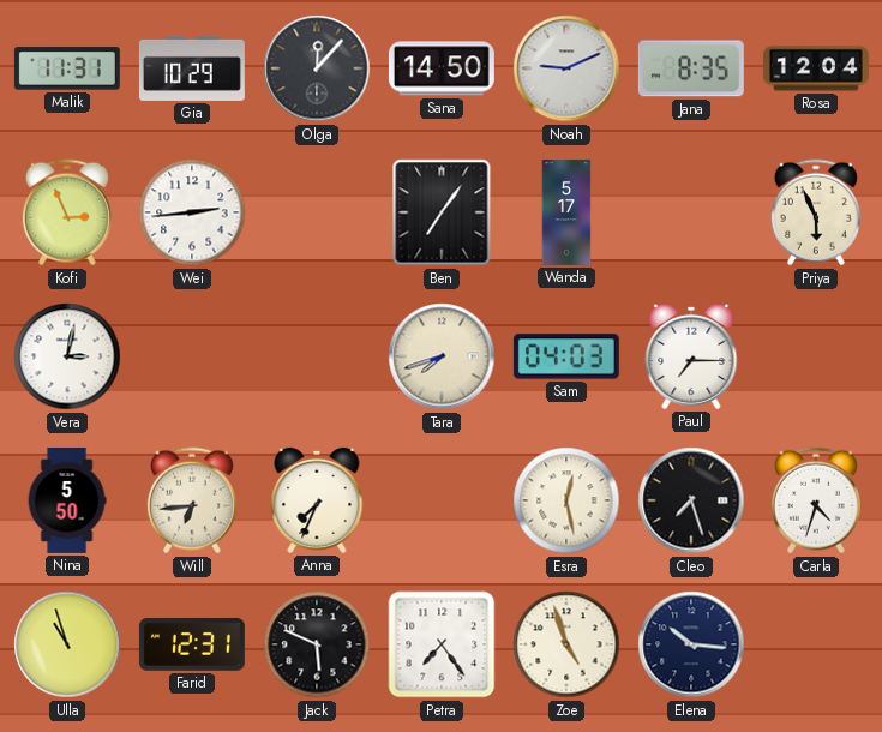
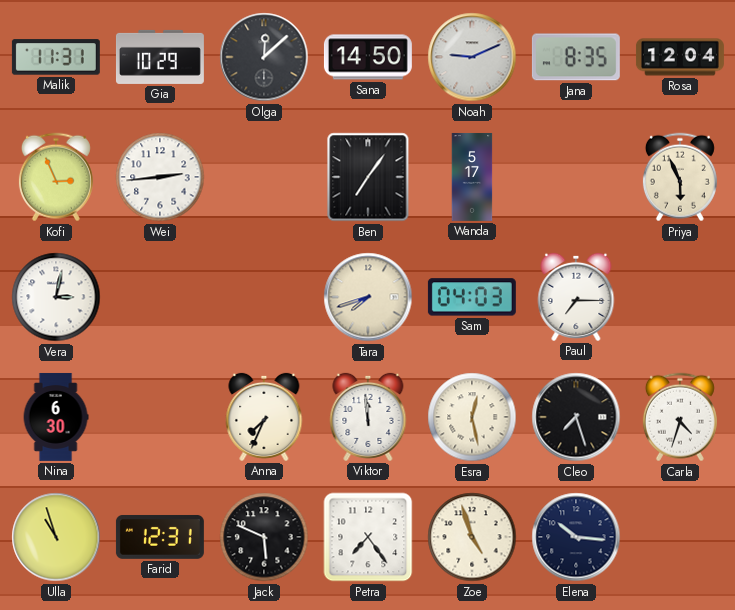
Olga: 12:07 -> 12:08 (264, 57)
Nina: 5:50 -> 6:30 (56, 417)
Will: 6:44 -> none (192, 500)
Viktor: none -> 11:59 (368, 417)
